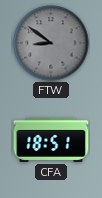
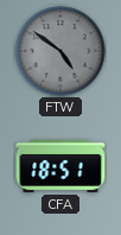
FTW: 8:51 -> 4:51 (60, 51)
